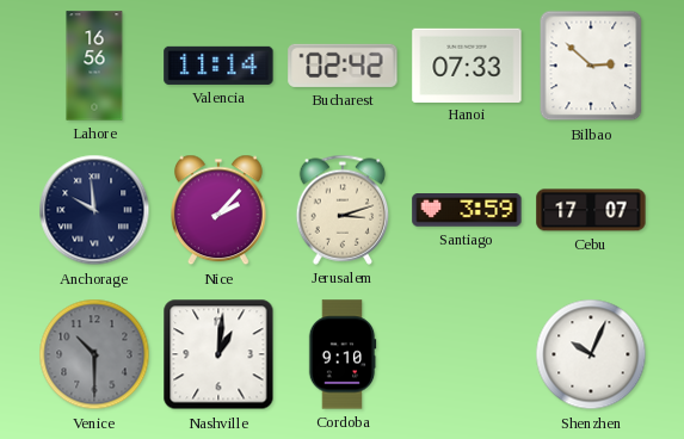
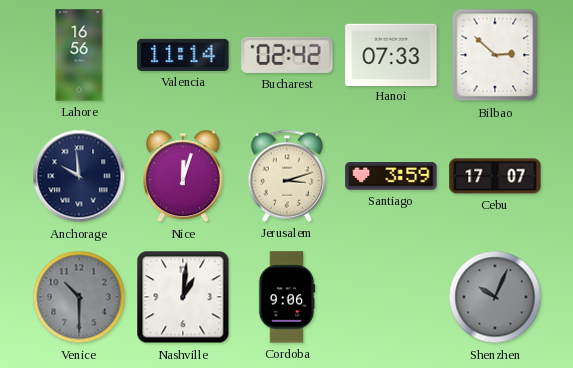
Nice: 2:07 -> 12:03 (183, 176)
Cordoba: 9:10 -> 9:06 (287, 297)
Shenzhen dial: white -> grey (495, 297)
